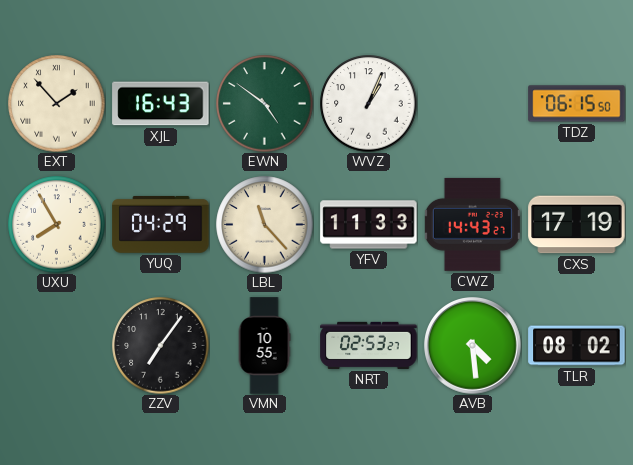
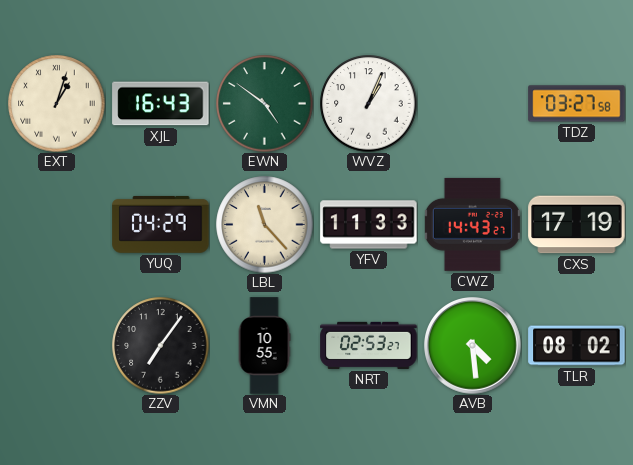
EXT: 1:53 -> 1:03 (57, 104)
TDZ: 06:15 -> 03:27 (577, 104)
UXU: 7:55 -> none (57, 225)
